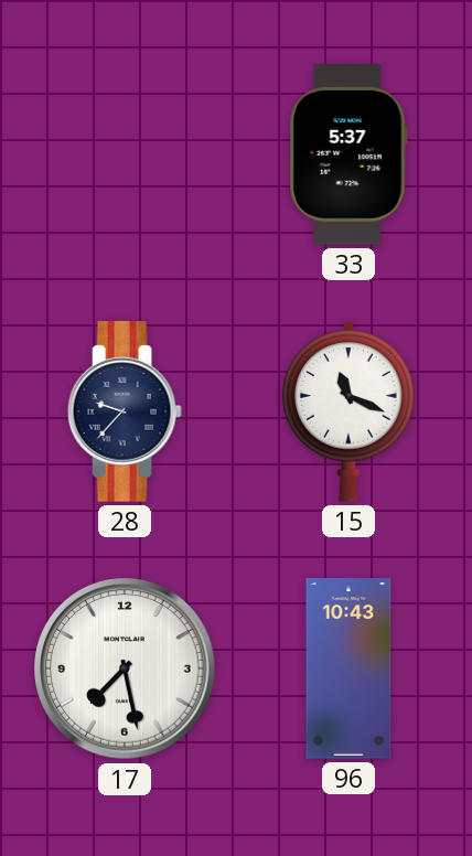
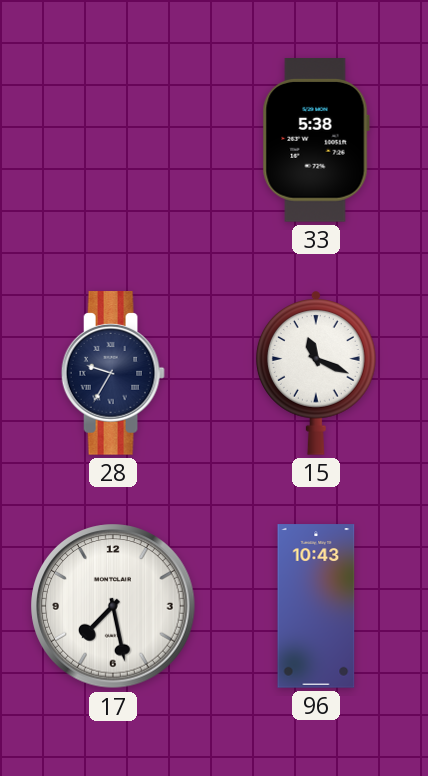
33: 5:37 -> 5:38 (316, 141)
28: 9:37 -> 9:35 (113, 373)
